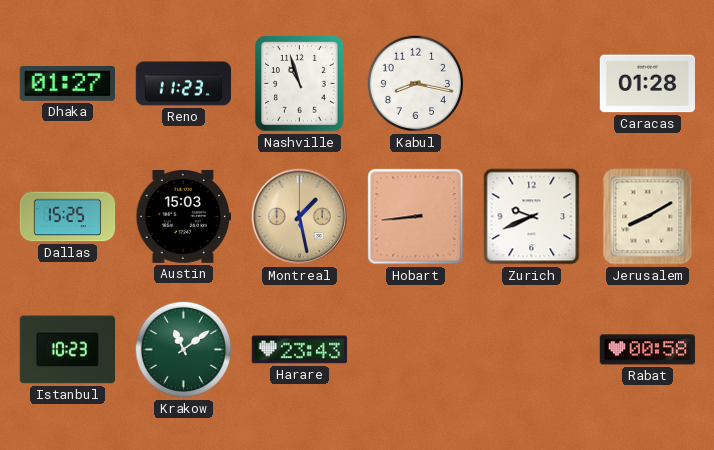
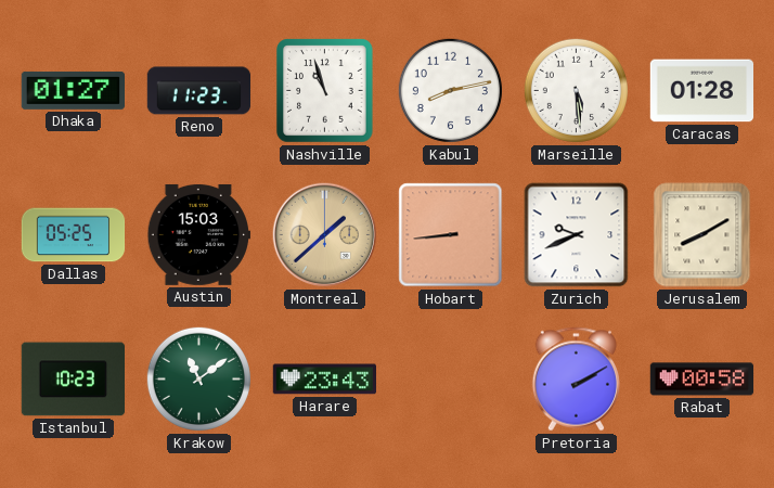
Kabul: 8:17 -> 8:13 (450, 90)
Marseille: none -> 5:29 (576, 90)
Dallas: 15:25 -> 05:25 (74, 235)
Montreal: 1:28 -> 1:38 (325, 235)
Pretoria: none -> 2:10 (576, 380)
